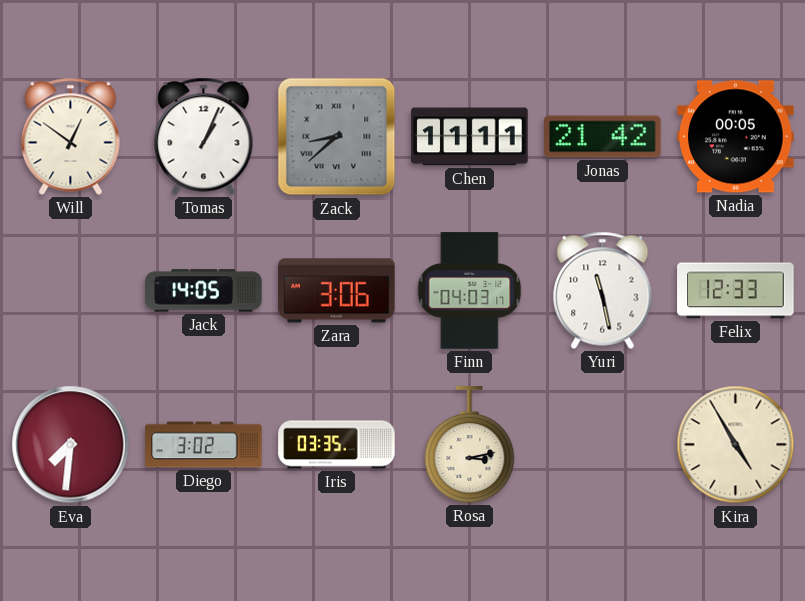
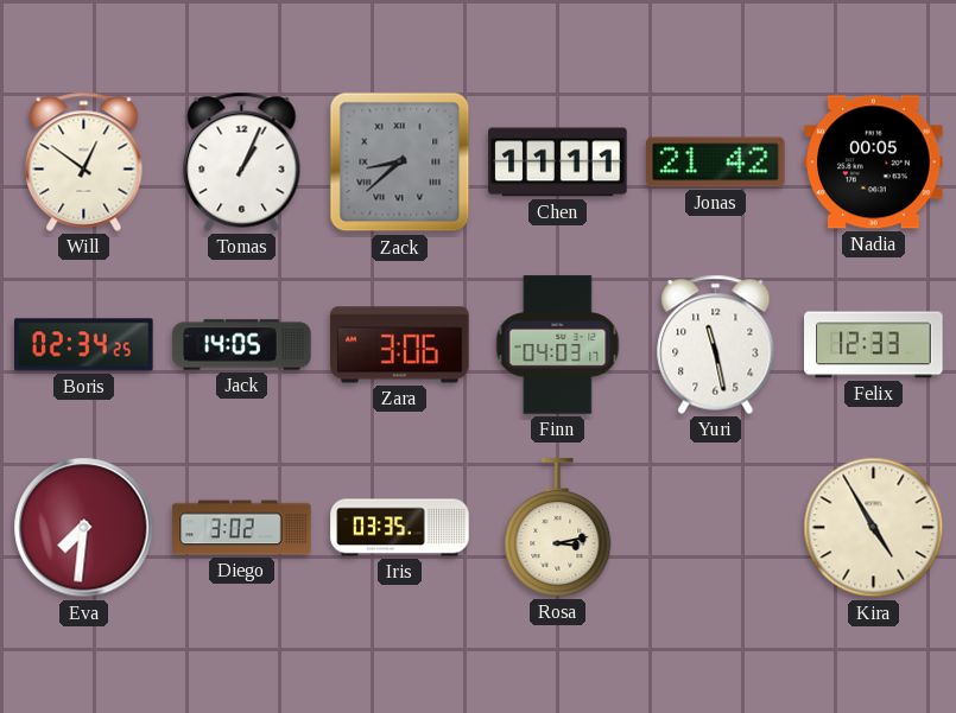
Boris: none -> 02:34 (84, 345)
